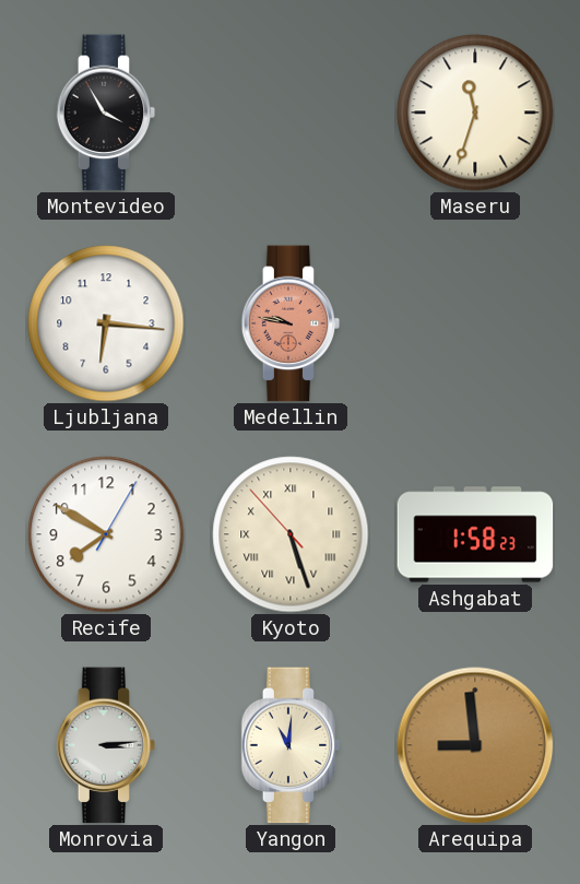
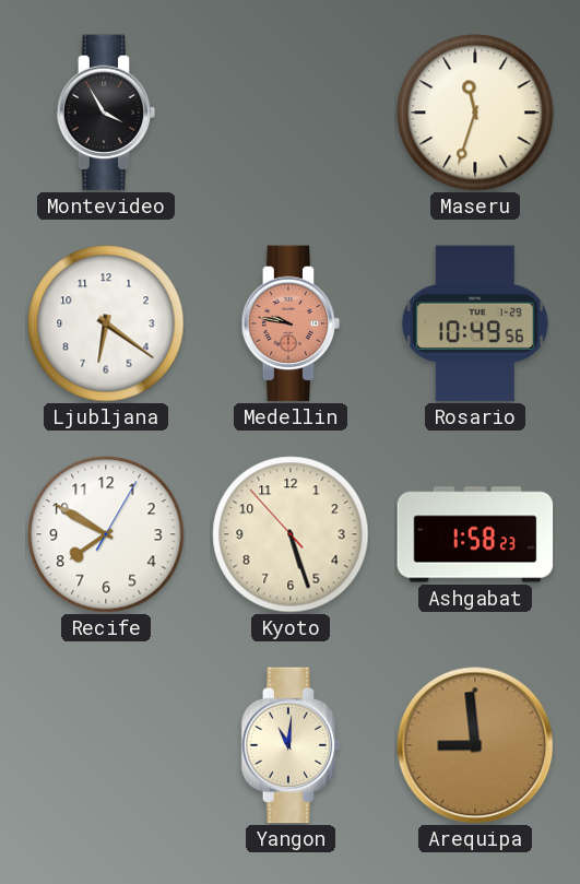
Ljubljana: 6:16 -> 6:21 (106, 323)
Rosario: none -> 10:49 (475, 323)
Kyoto numerals: Roman -> Arabic (291, 534)
Monrovia: 3:14 -> none (106, 745)
